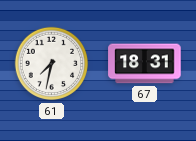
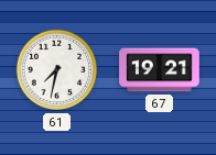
67: 18:31 -> 19:21 (160, 70)
